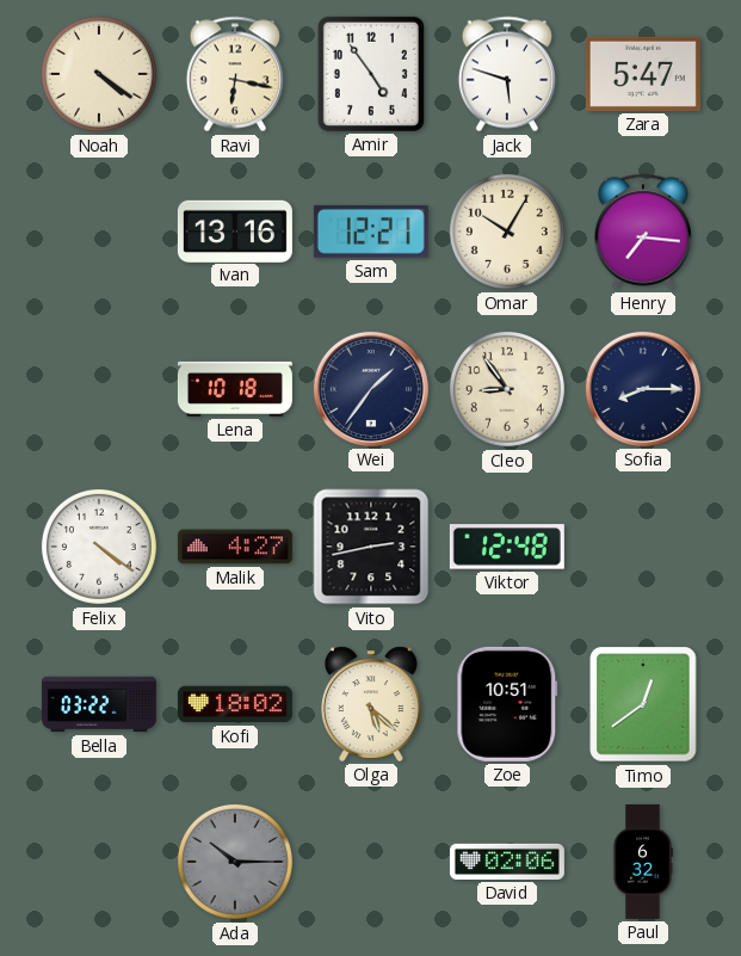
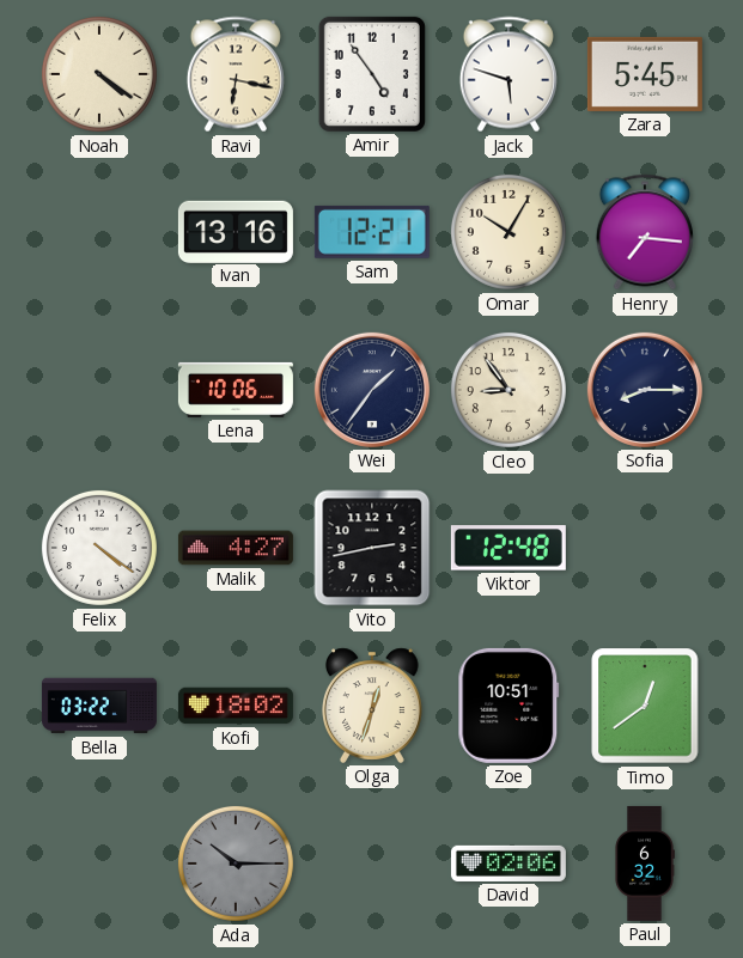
Zara: 5:47 -> 5:45 (645, 74)
Lena: 10:18 -> 10:06 (236, 390)
Olga: 5:22 -> 12:33 (373, 706)
